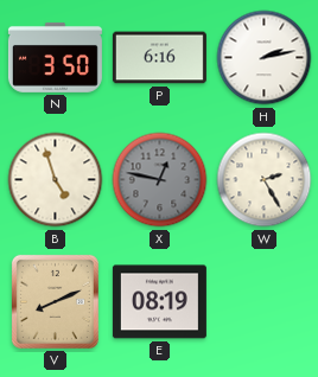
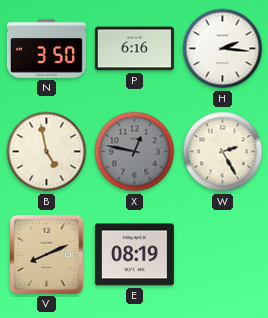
H: 2:13 -> 2:16 (223, 49)
B: 4:57 -> 4:58 (47, 152)
